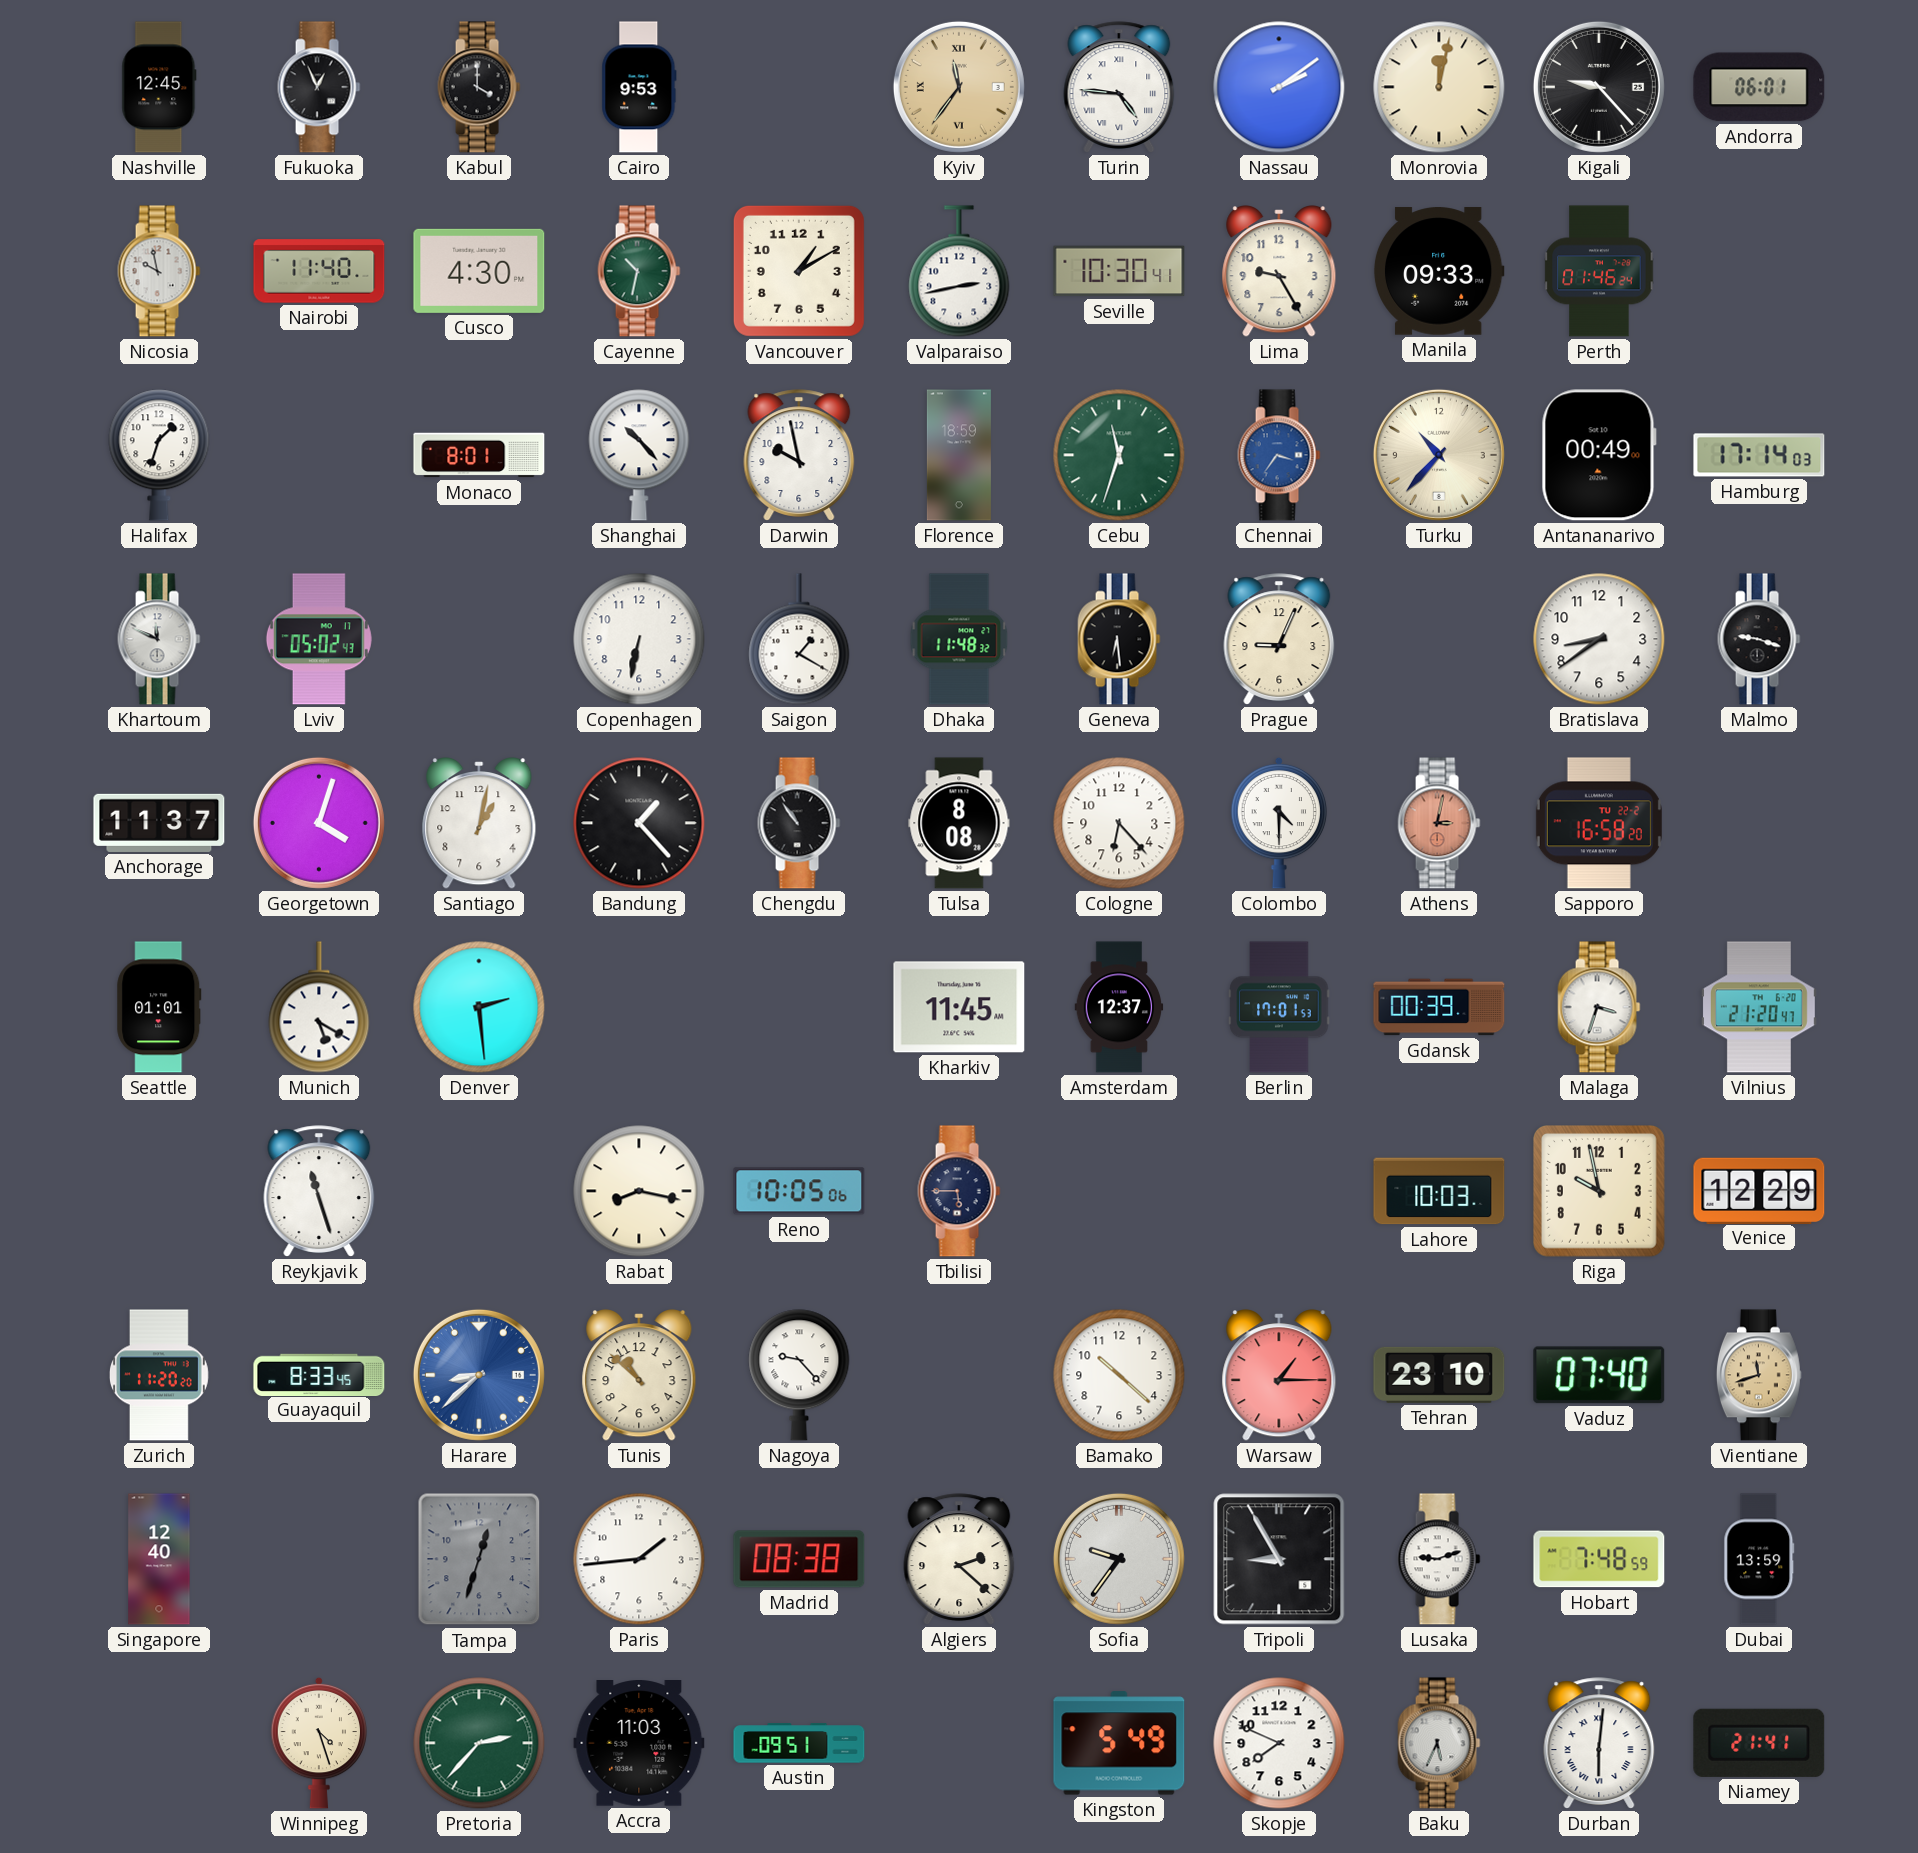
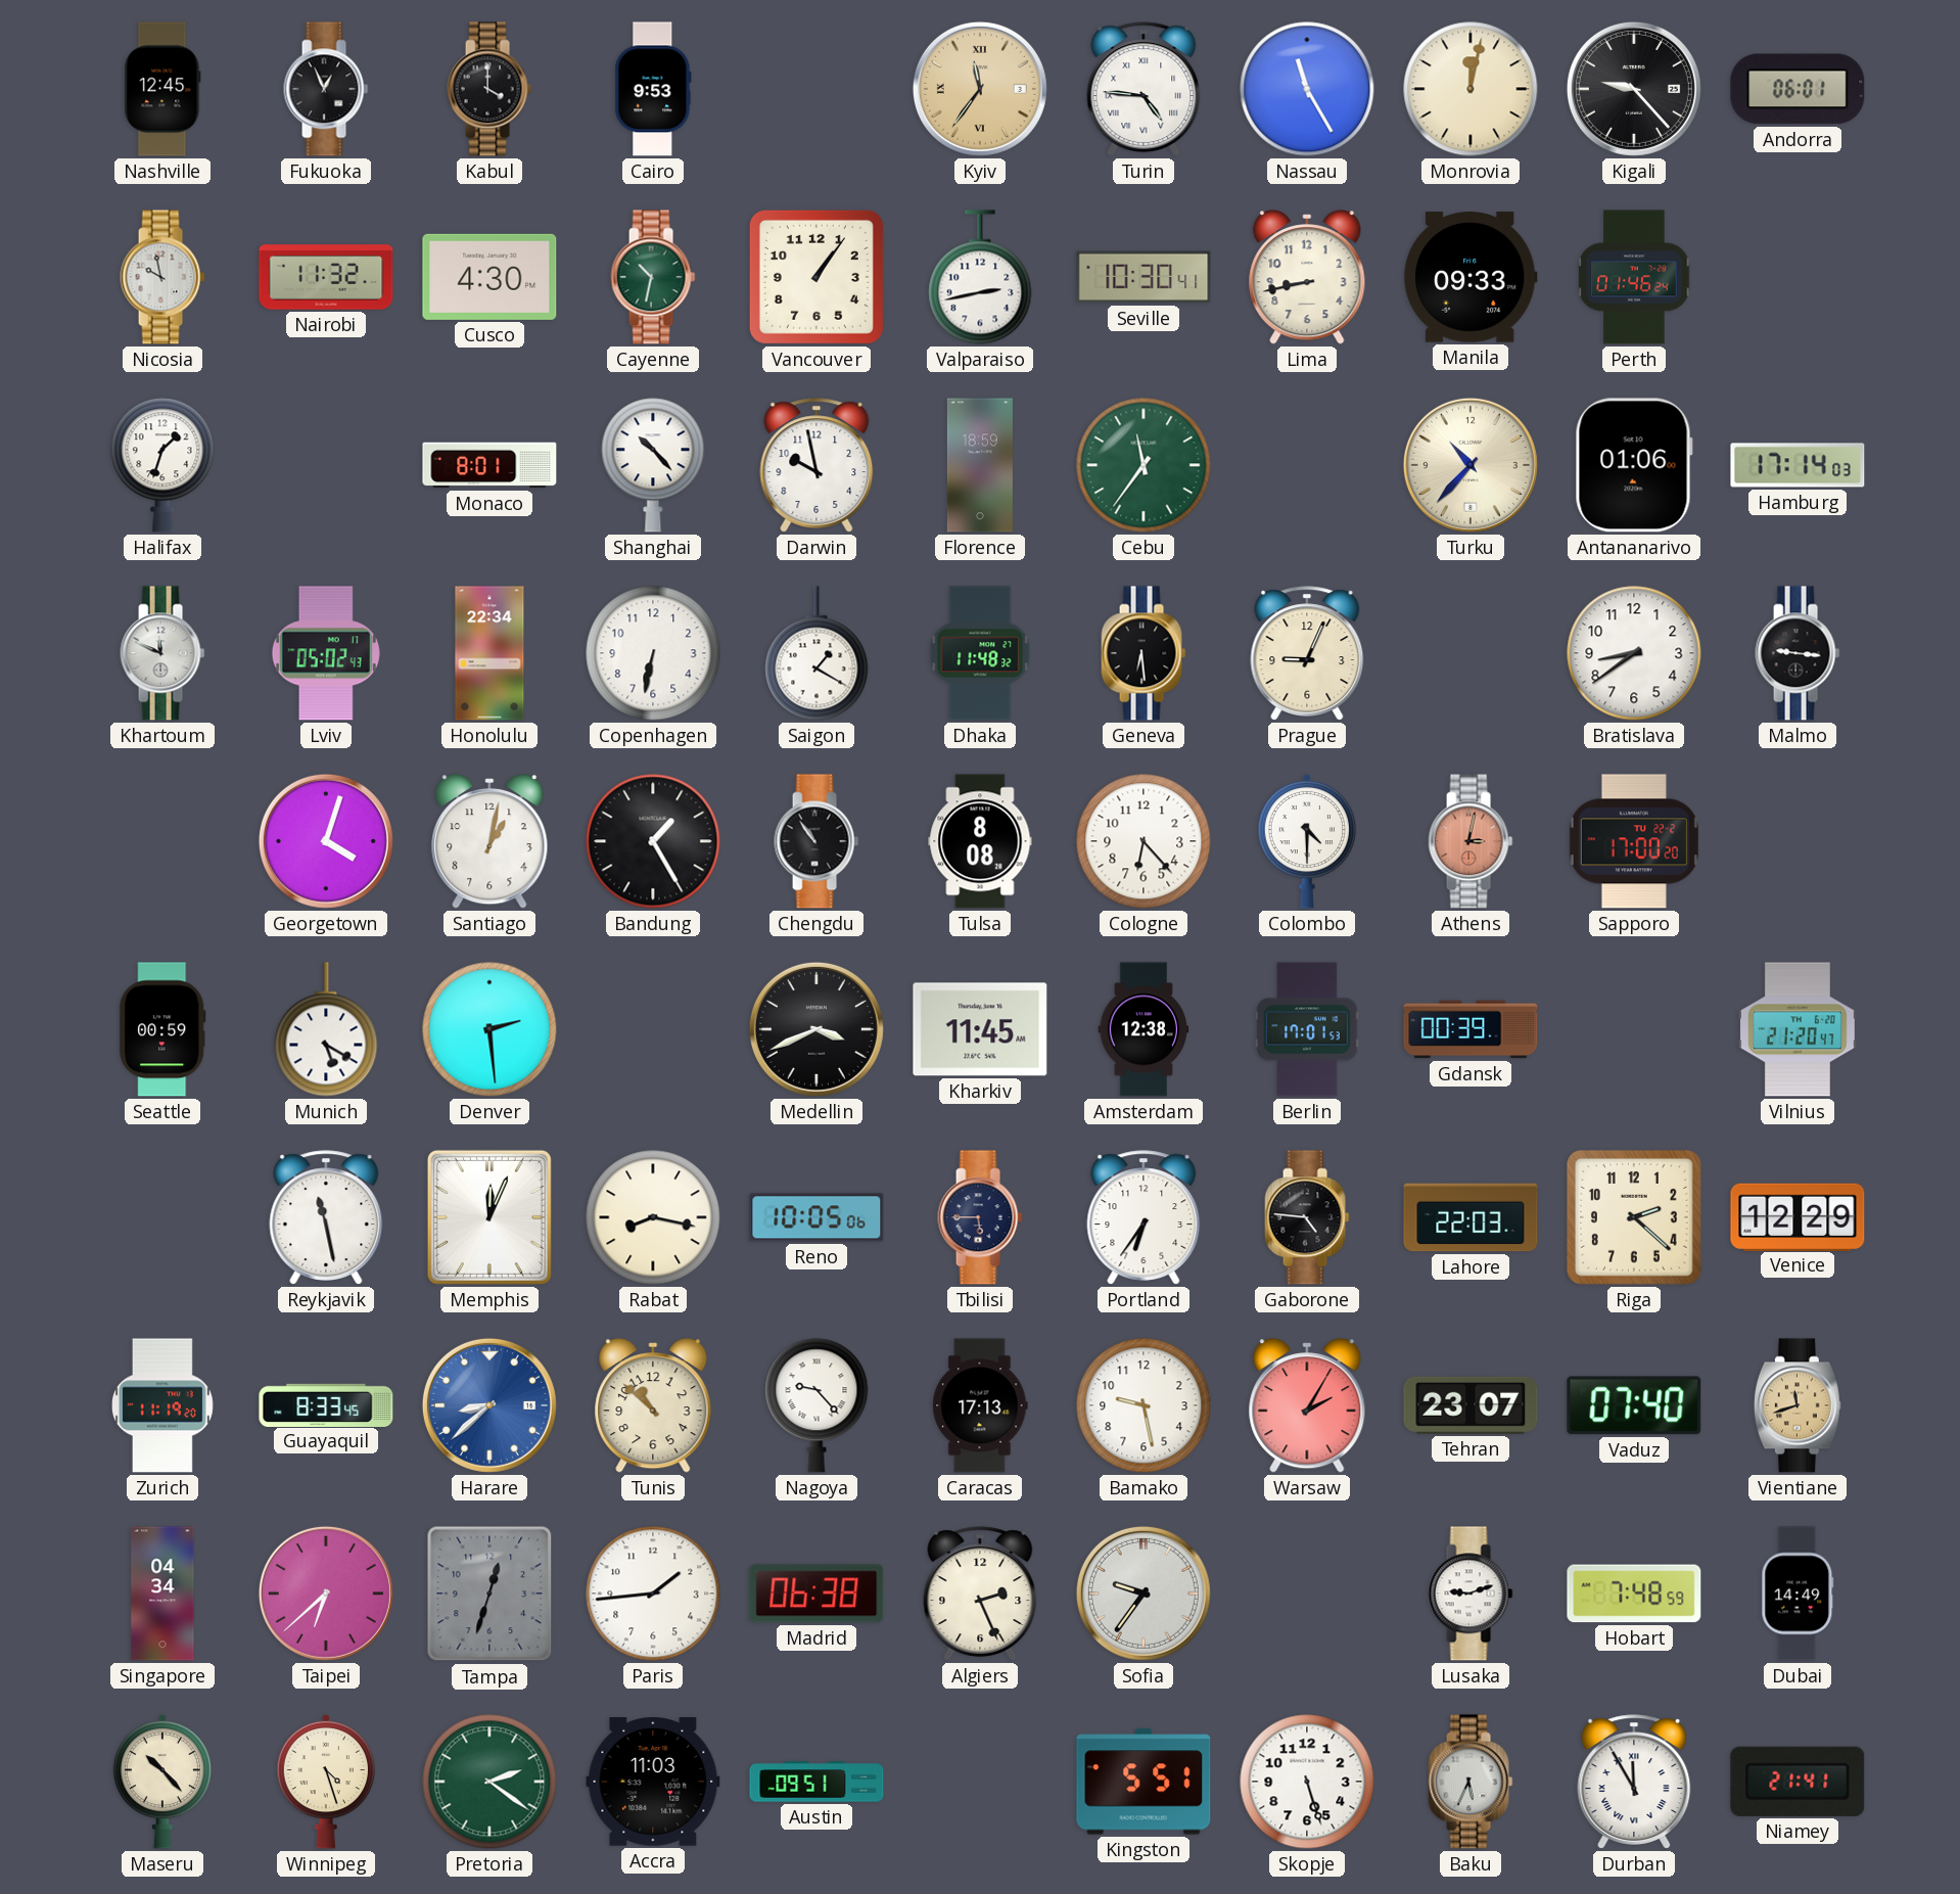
Nassau: 2:09 -> 11:25 (1307, 89)
Nairobi: 11:40 -> 11:32 (326, 277)
Vancouver: 1:10 -> 1:06 (816, 277)
Lima: 9:25 -> 8:43 (1307, 278)
Cebu: 11:33 -> 11:36 (1144, 465)
Chennai: 3:36 -> none (1279, 455)
Antananarivo: 00:49 -> 01:06 (1634, 465)
Honolulu: none -> 22:34 (489, 653)
Malmo: 9:18 -> 9:16 (1798, 653)
Anchorage: 11:37 -> none (159, 823)
Bandung: 1:23 -> 1:25 (653, 841)
Sapporo: 16:58 -> 17:00 (1634, 841)
Seattle: 01:01 -> 00:59 (162, 1029)
Medellin: none -> 3:41 (816, 1029)
Amsterdam: 12:37 -> 12:38 (1144, 1029)
Malaga: 3:33 -> none (1599, 1007)
Reykjavik: 11:27 -> 11:28 (326, 1217)
Memphis: none -> 12:04 (489, 1217)
Portland: none -> 6:36 (1144, 1217)
Gaborone: none -> 4:46 (1307, 1217)
Lahore: 10:03 -> 22:03 (1471, 1217)
Riga: 9:58 -> 2:22 (1635, 1218)
Zurich: 11:20 -> 11:19 (162, 1405)
Caracas: none -> 17:13 (980, 1405)
Bamako: 10:22 -> 9:28 (1144, 1405)
Warsaw: 1:15 -> 2:05 (1307, 1406)
Tehran: 23:10 -> 23:07 (1471, 1405)
Singapore: 12:40 -> 04:34 (162, 1593)
Taipei: none -> 6:38 (326, 1593)
Madrid: 08:38 -> 06:38 (816, 1593)
Algiers: 2:22 -> 2:26 (980, 1593)
Tripoli: 8:55 -> none (1279, 1559)
Dubai: 13:59 -> 14:49 (1798, 1593)
Maseru: none -> 10:23 (162, 1782)
Pretoria: 2:37 -> 2:21 (489, 1782)
Kingston: 5:49 -> 5:51 (1144, 1782)
Skopje: 7:49 -> 5:27 (1307, 1782)
Durban: 6:01 -> 11:55 (1634, 1782)
